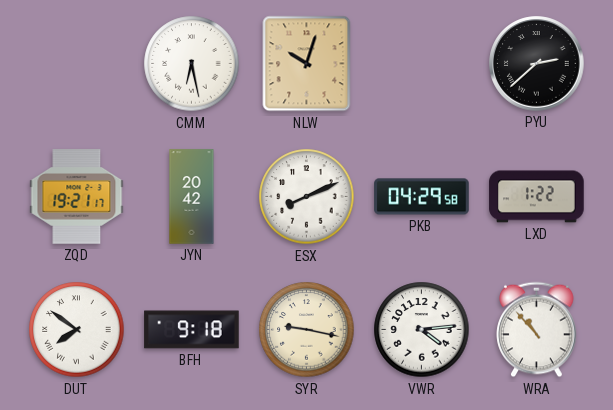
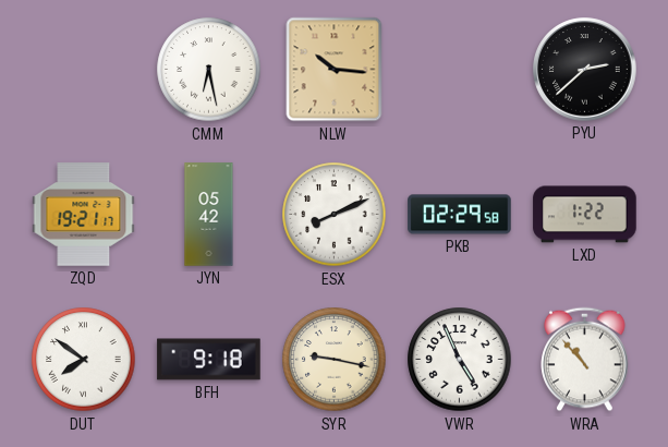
NLW: 10:03 -> 10:16 (335, 70)
JYN: 20:42 -> 05:42 (209, 215)
PKB: 04:29 -> 02:29 (460, 215)
VWR: 4:14 -> 4:56 (460, 360)
